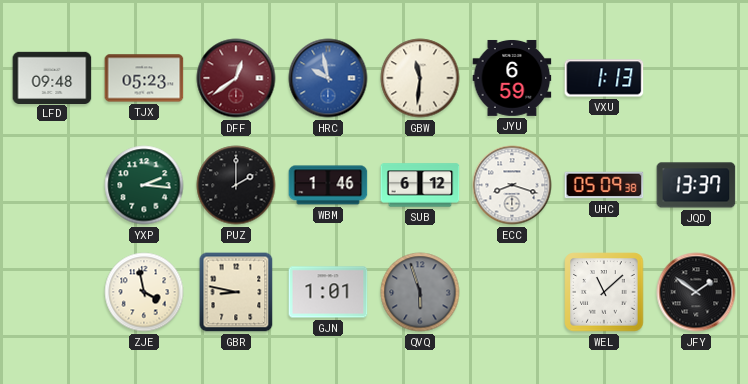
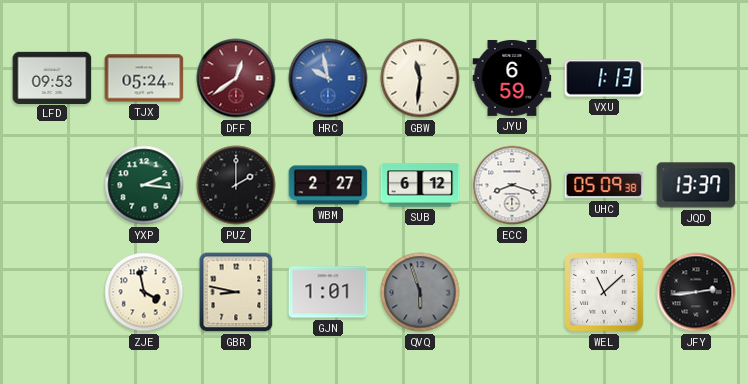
LFD: 09:48 -> 09:53 (52, 77)
TJX: 05:23 -> 05:24 (144, 78)
WBM: 1:46 -> 2:27 (328, 185)
JFY: 1:51 -> 2:44 (696, 292)
